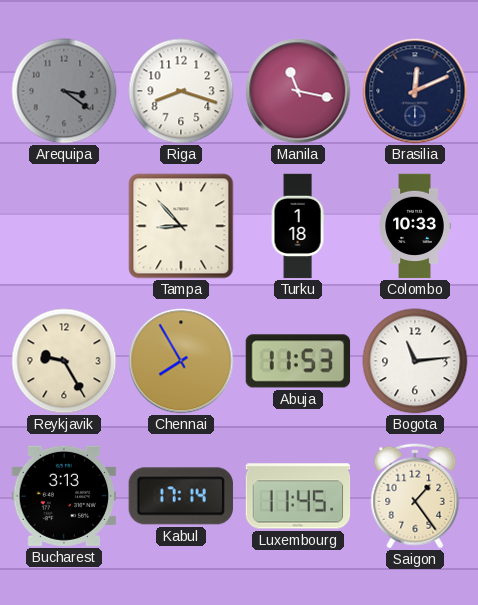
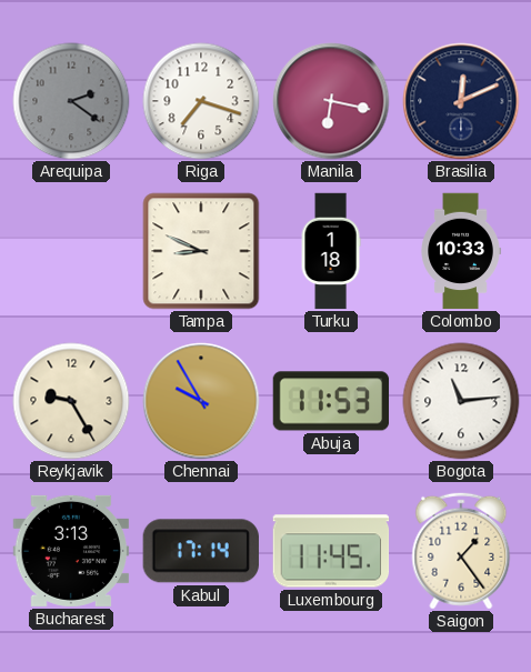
Arequipa: 3:21 -> 2:21 (71, 101)
Riga: 8:18 -> 7:18 (201, 101)
Manila: 11:17 -> 6:17 (331, 101)
Tampa: 8:53 -> 8:49 (201, 251)
Chennai: 7:55 -> 9:55 (201, 401)
